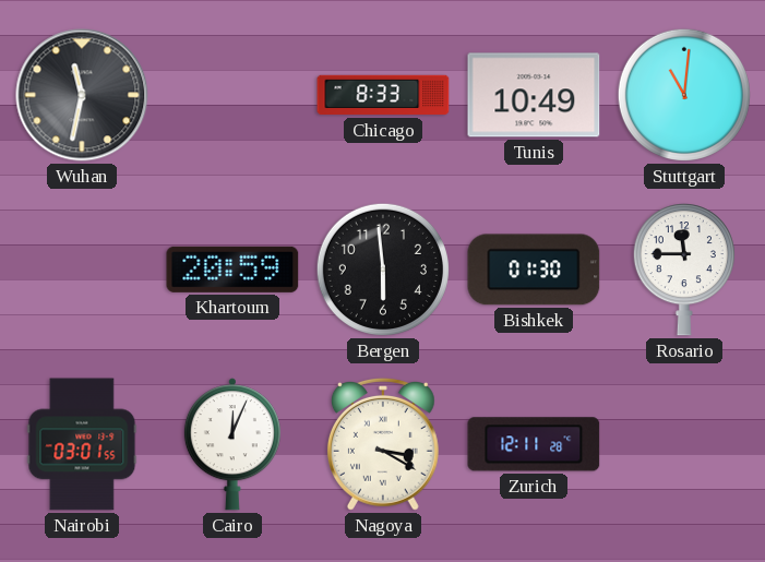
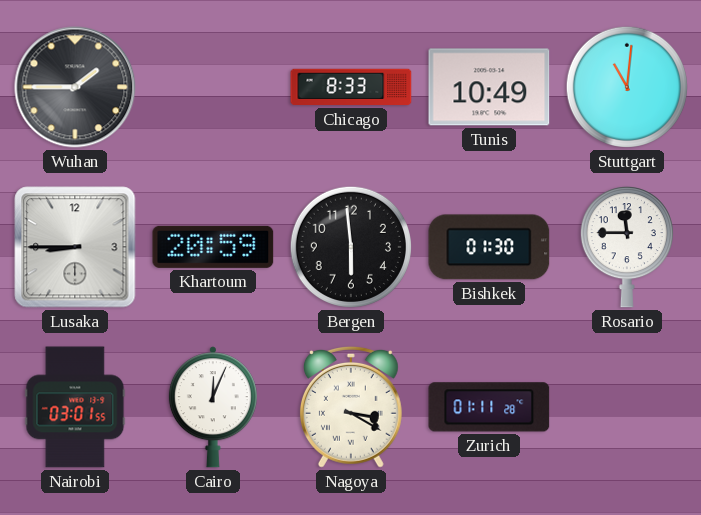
Wuhan: 11:32 -> 1:45 (75, 87)
Lusaka: none -> 8:45 (75, 247)
Zurich: 12:11 -> 01:11 (489, 407)
